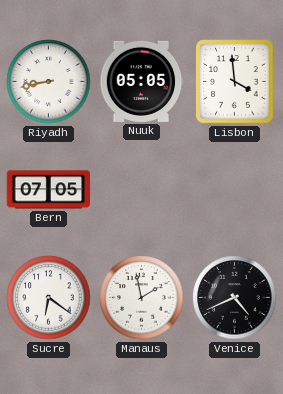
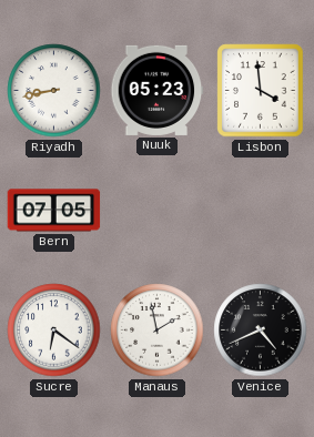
Nuuk: 05:05 -> 05:23 (158, 90)
